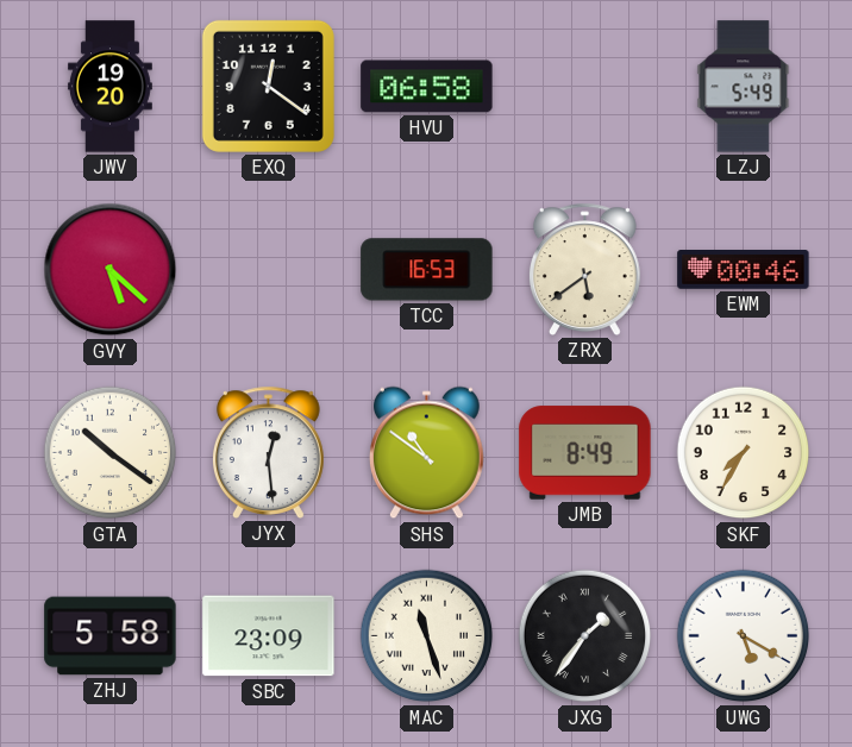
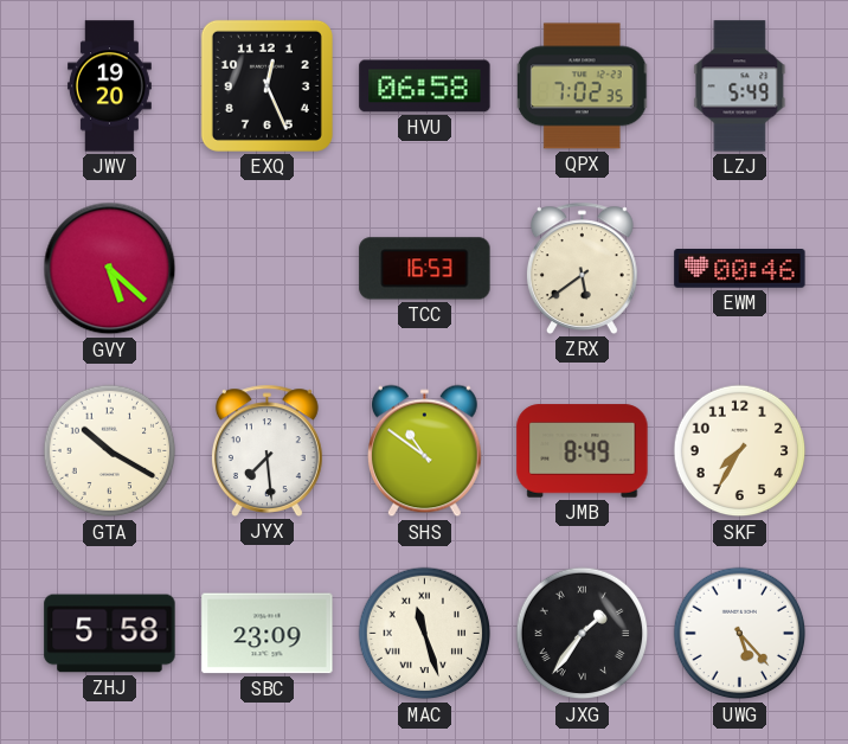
EXQ: 12:21 -> 12:26 (266, 85)
QPX: none -> 7:02 (584, 86)
GTA: 10:21 -> 10:20 (110, 451)
JYX: 12:29 -> 7:29 (266, 450)
UWG: 5:20 -> 5:23 (740, 634)
